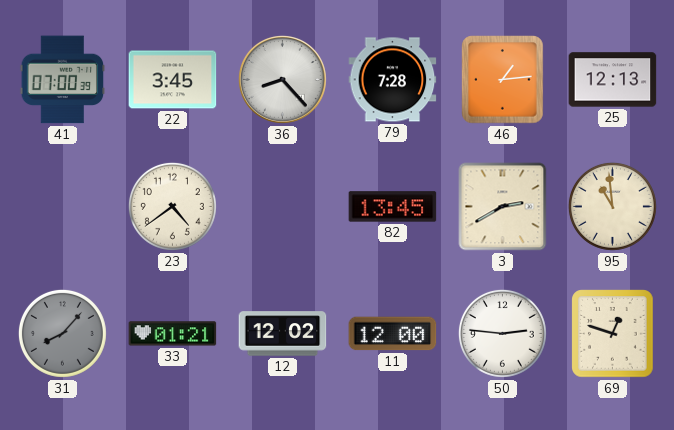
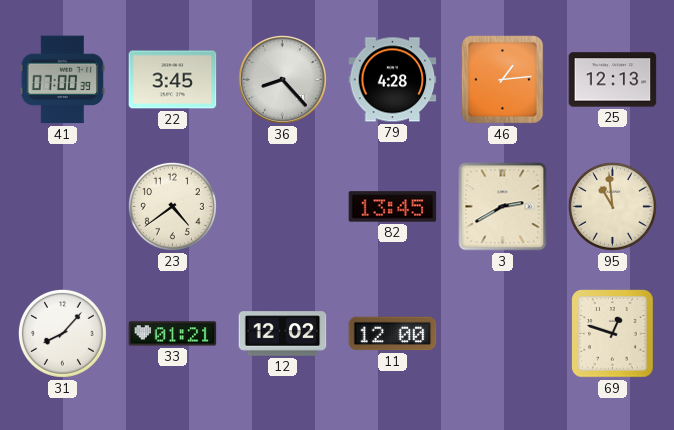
79: 7:28 -> 4:28 (393, 80)
31 dial: grey -> white (62, 333)
50: 2:46 -> none (502, 333)
